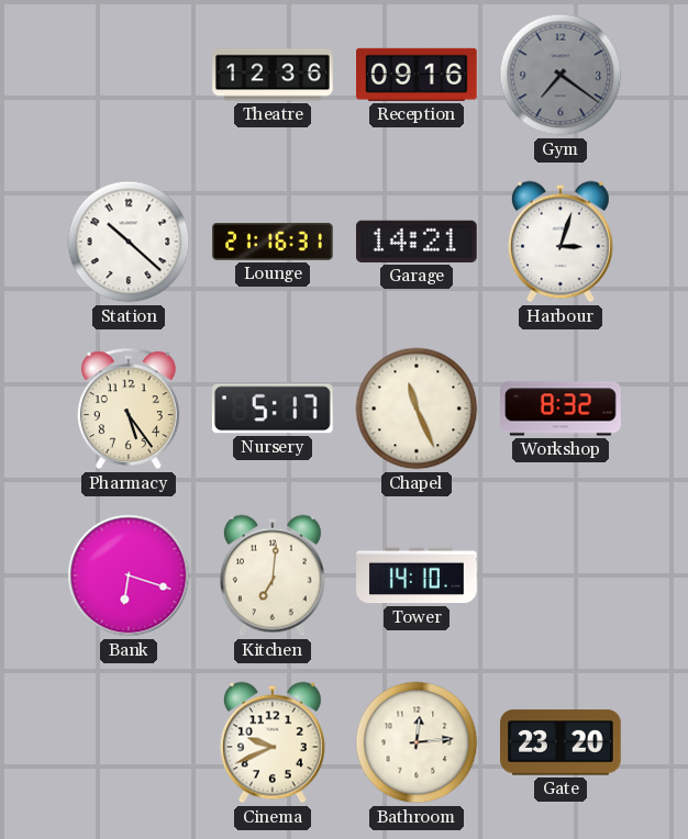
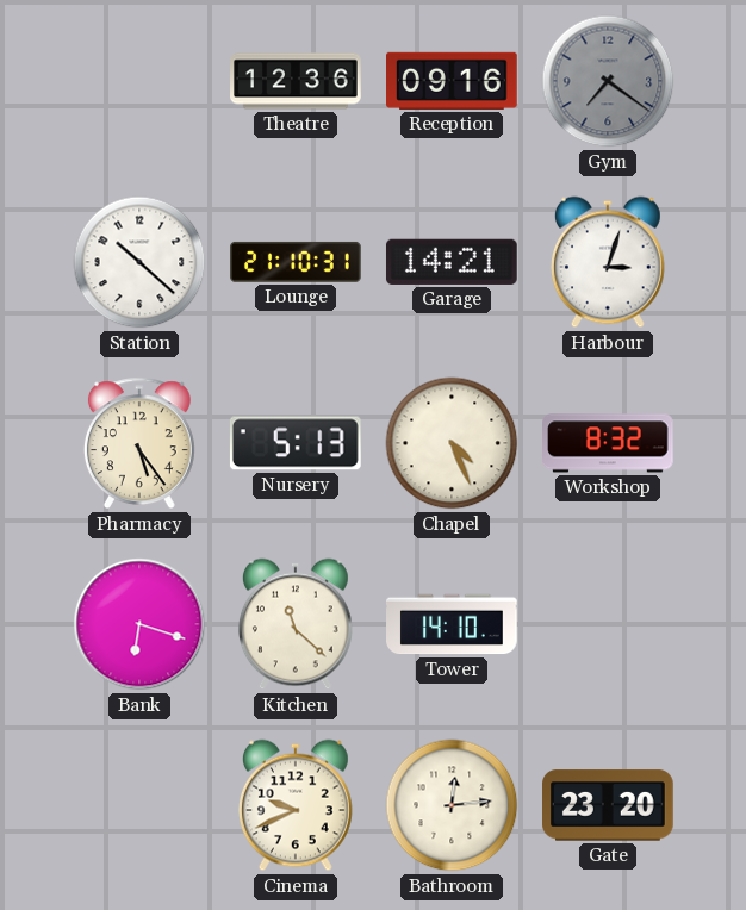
Lounge: 21:16 -> 21:10 (296, 262)
Nursery: 5:17 -> 5:13 (296, 443)
Chapel: 11:26 -> 4:26 (452, 443)
Kitchen: 7:01 -> 11:22 (296, 624)
